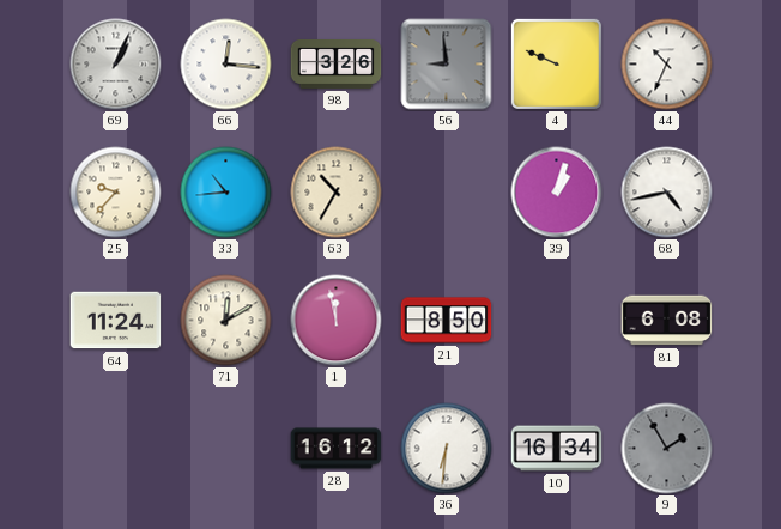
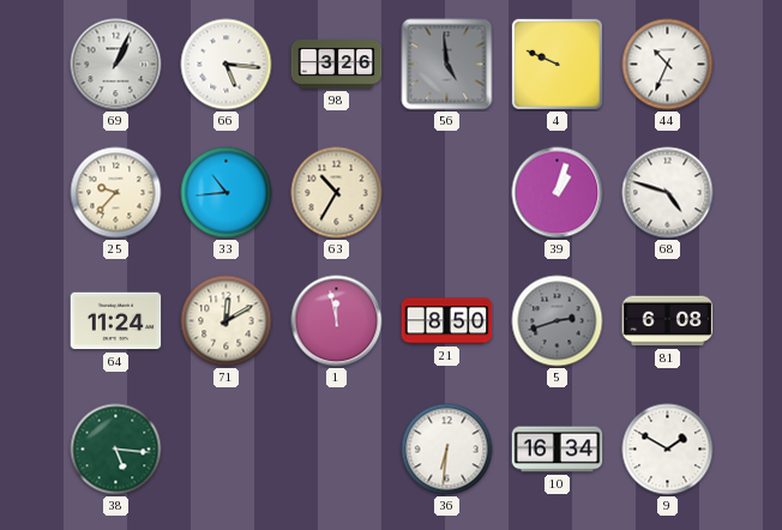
66: 12:16 -> 5:16 (227, 65)
56: 8:59 -> 4:59 (447, 65)
68: 4:43 -> 4:48 (668, 193)
5: none -> 2:42 (558, 321)
38: none -> 5:16 (116, 450)
28: 16:12 -> none (337, 449)
9: 1:55 -> 1:50 (668, 450)
9 dial: grey -> white (668, 450)
